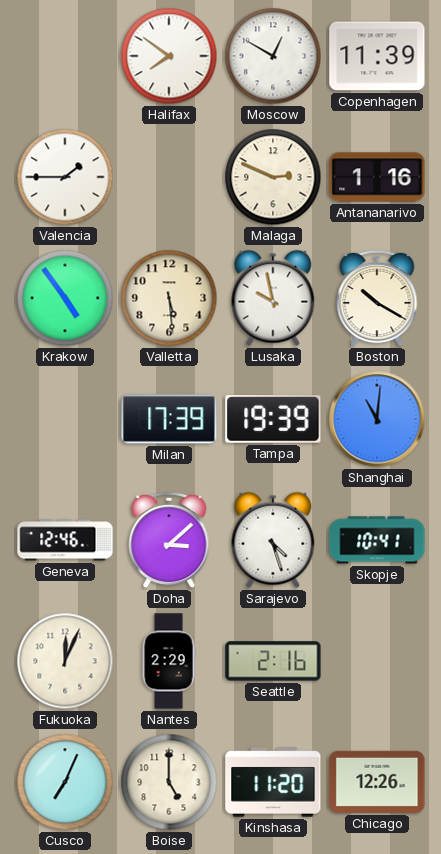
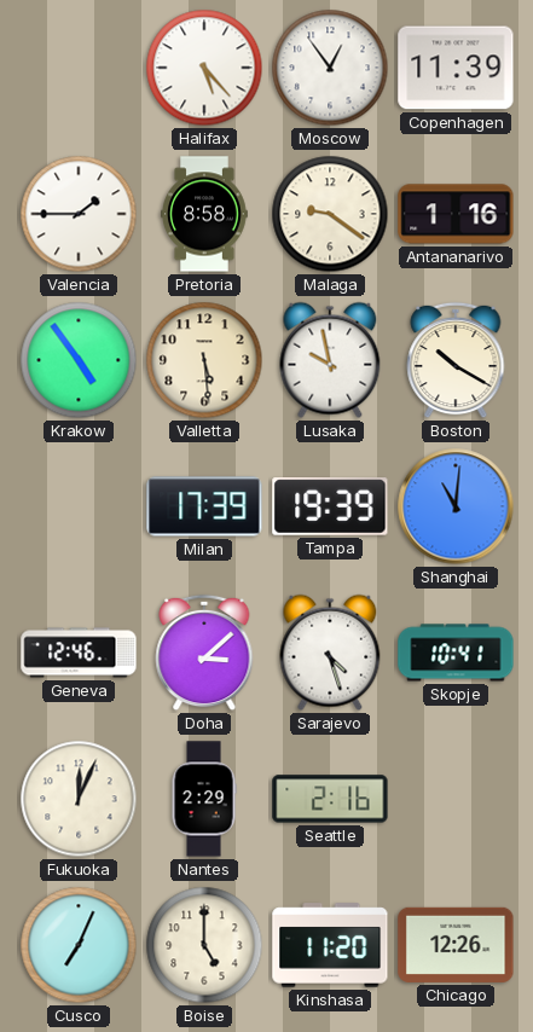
Halifax: 7:51 -> 5:23 (204, 68)
Moscow: 12:50 -> 12:54 (330, 68)
Pretoria: none -> 8:58 (205, 214)
Malaga: 2:49 -> 9:21 (330, 214)
